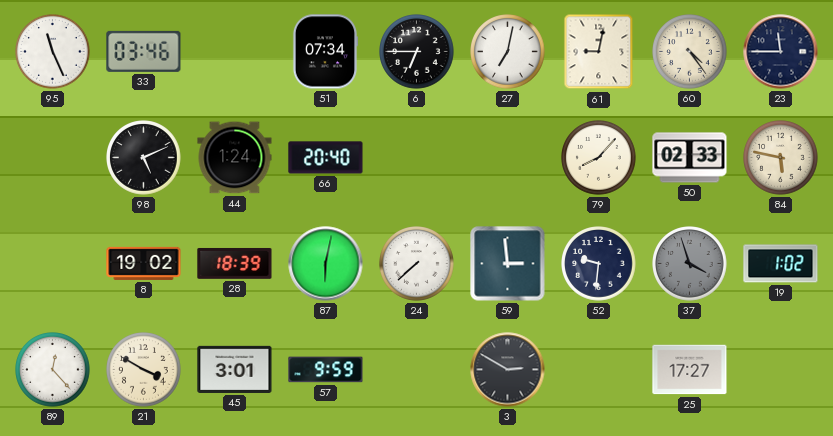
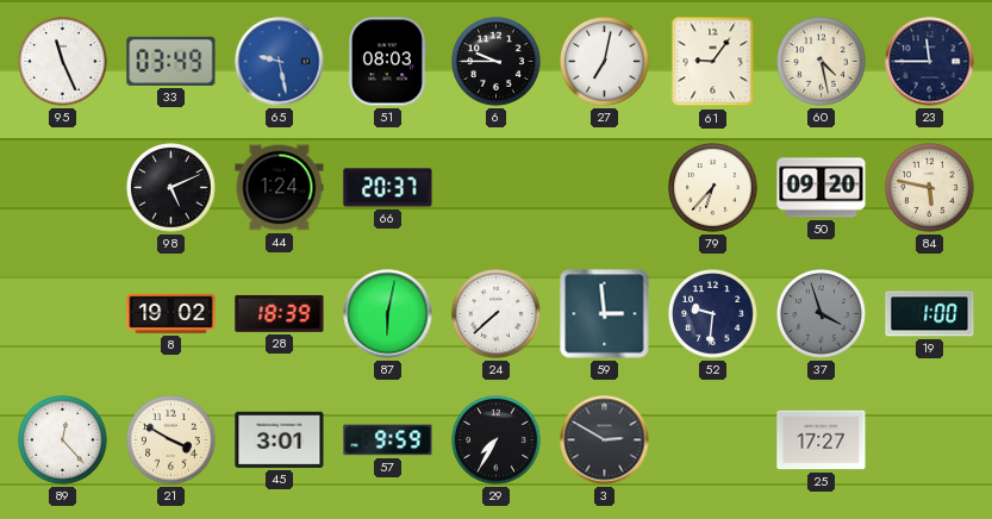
33: 03:46 -> 03:49 (171, 61)
65: none -> 9:28 (280, 62)
51: 07:34 -> 08:03 (387, 62)
6: 6:45 -> 9:45 (497, 62)
61: 9:02 -> 9:06 (713, 62)
60: 4:24 -> 4:28 (822, 62)
66: 20:40 -> 20:37 (388, 188)
79: 8:07 -> 6:37 (713, 188)
50: 02:33 -> 09:20 (822, 188)
19: 1:02 -> 1:00 (930, 314)
29: none -> 7:35 (497, 440)
